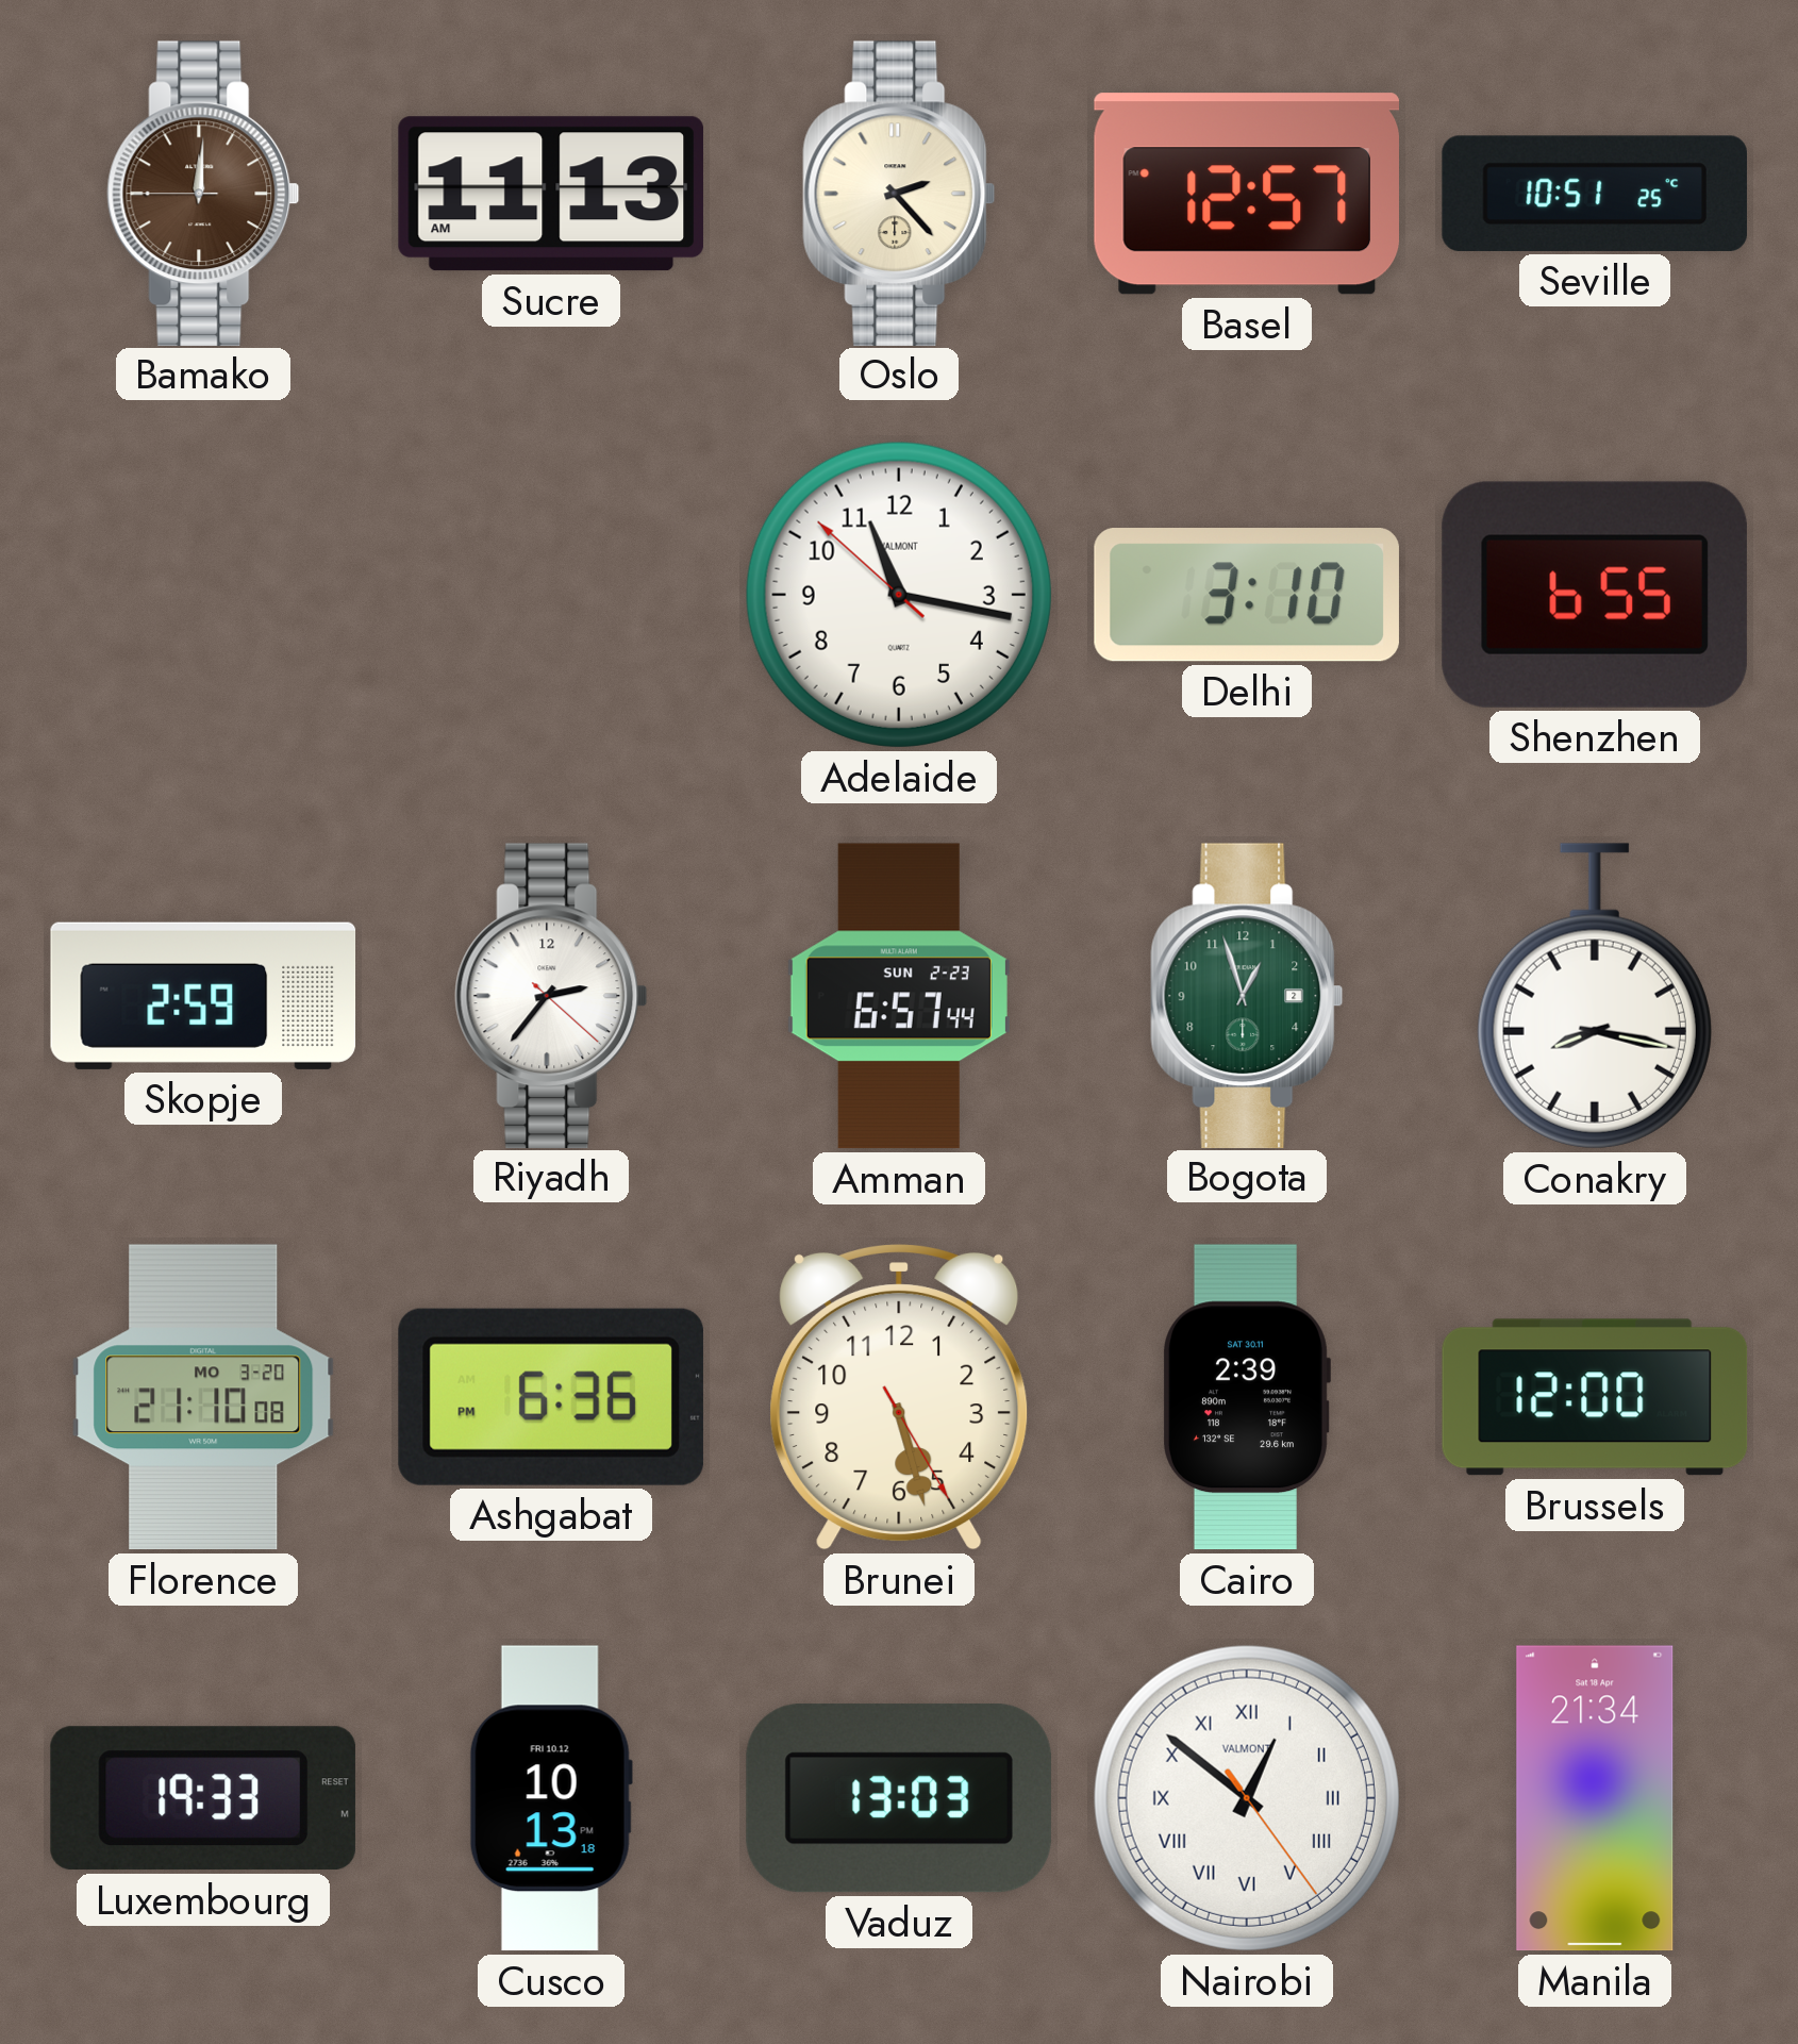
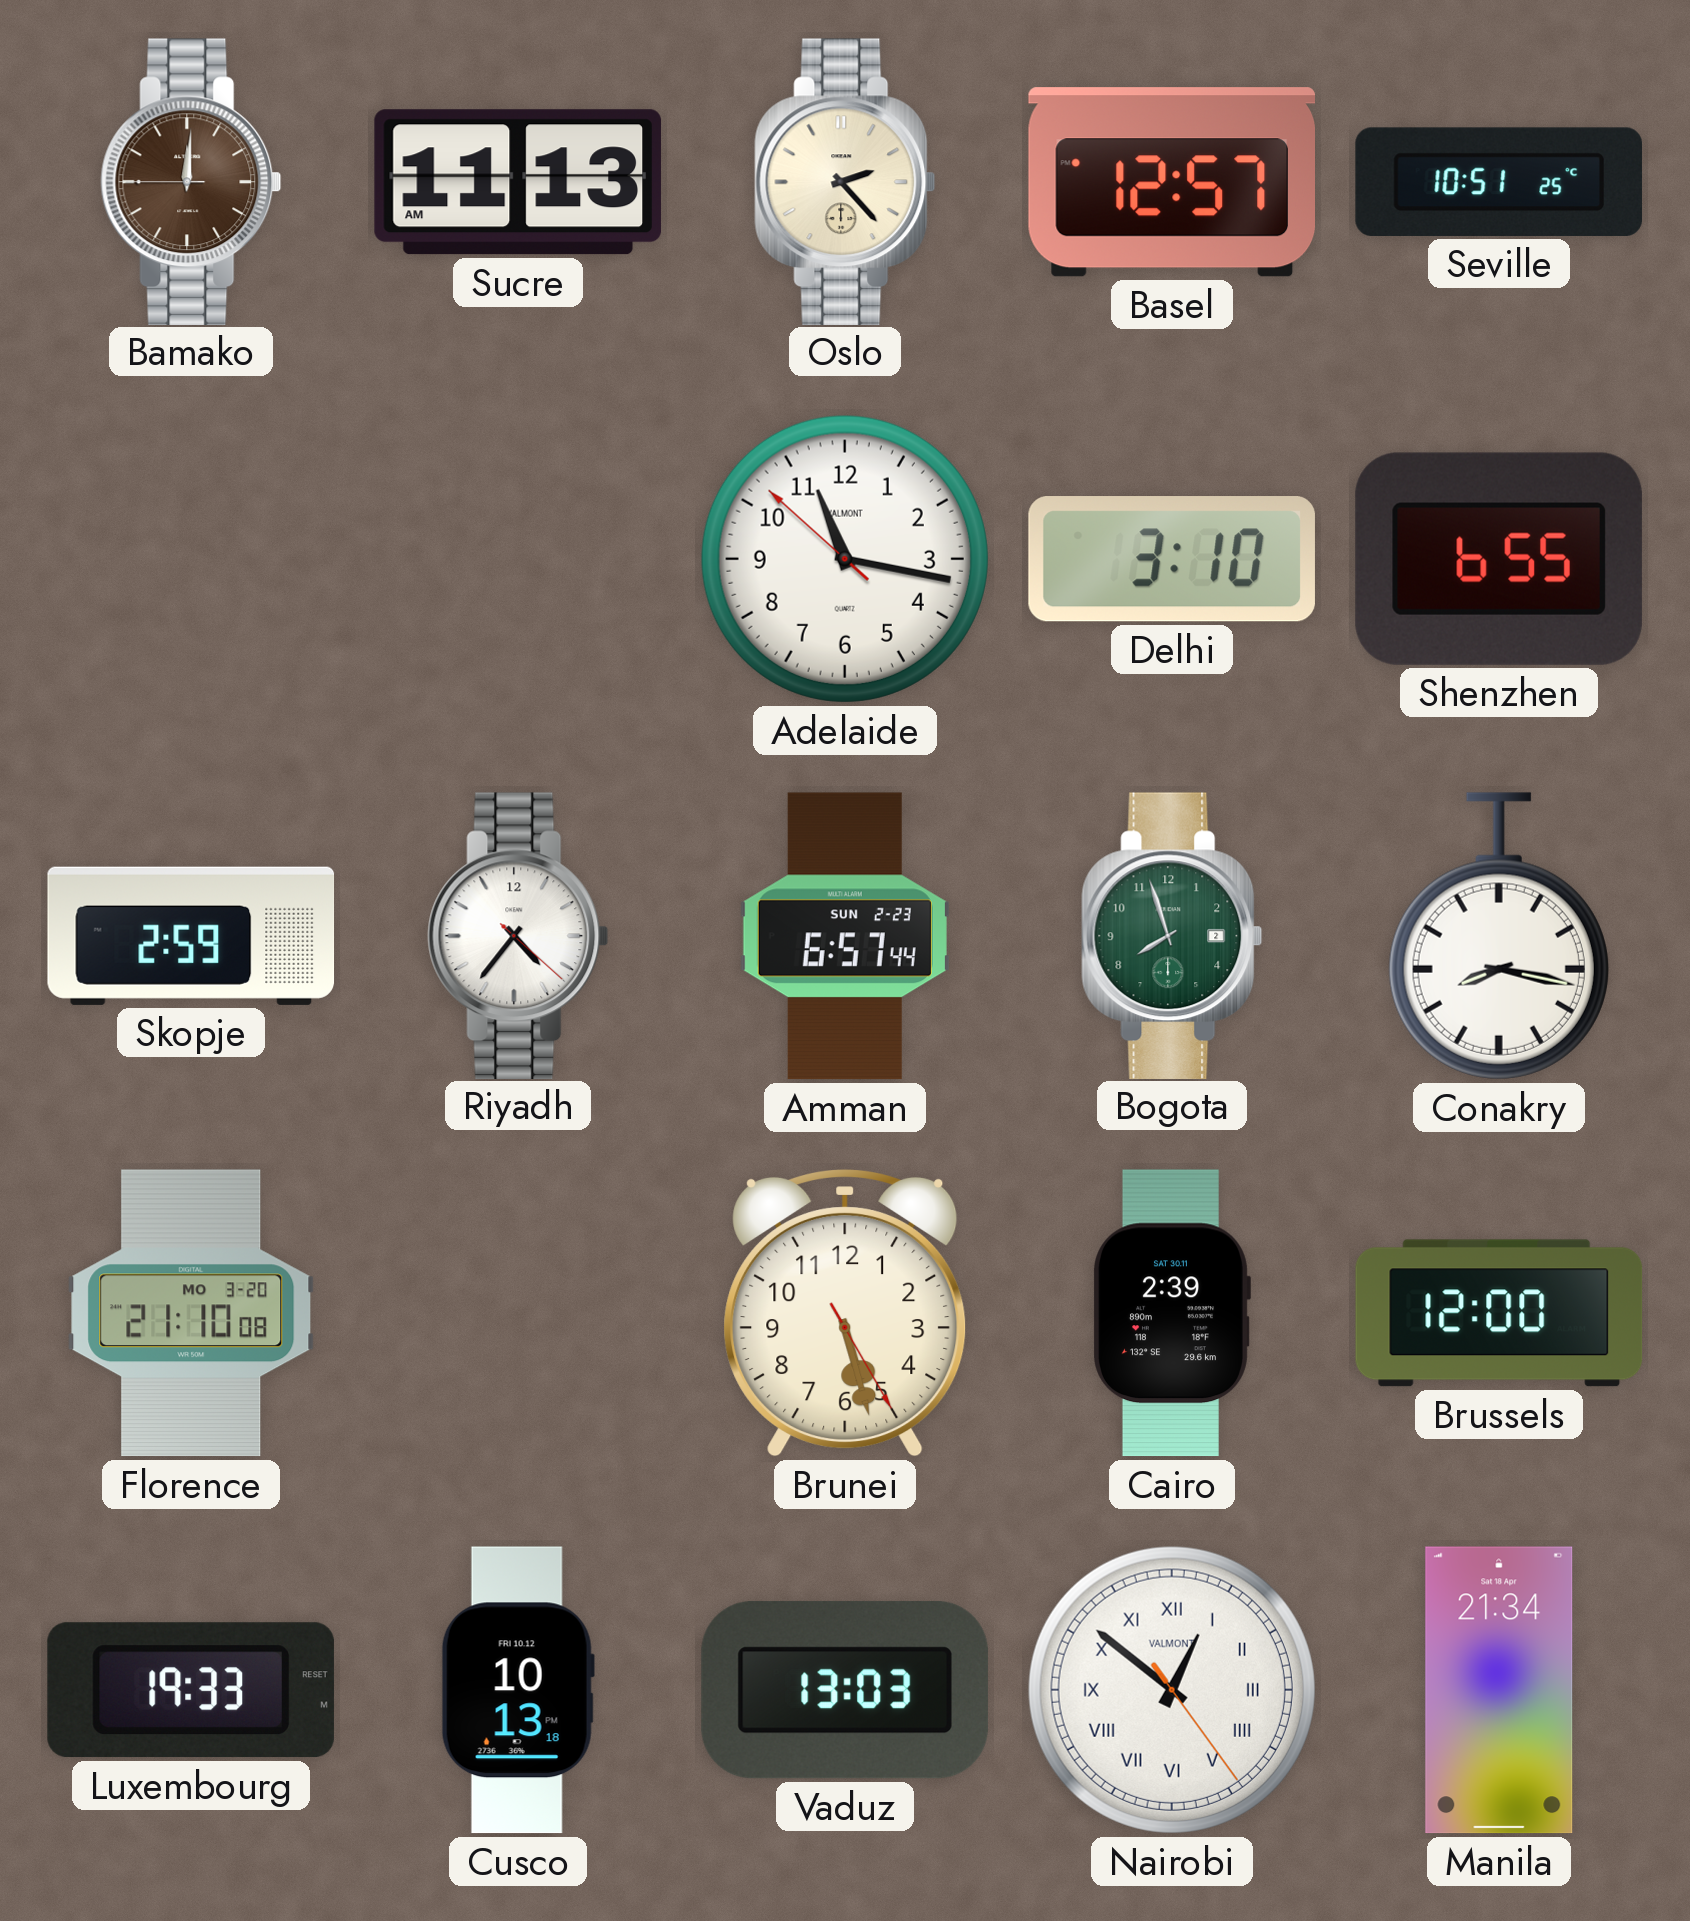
Riyadh: 2:36 -> 4:36 (518, 935)
Bogota: 12:57 -> 7:57 (1172, 935)
Ashgabat: 6:36 -> none (551, 1397)
